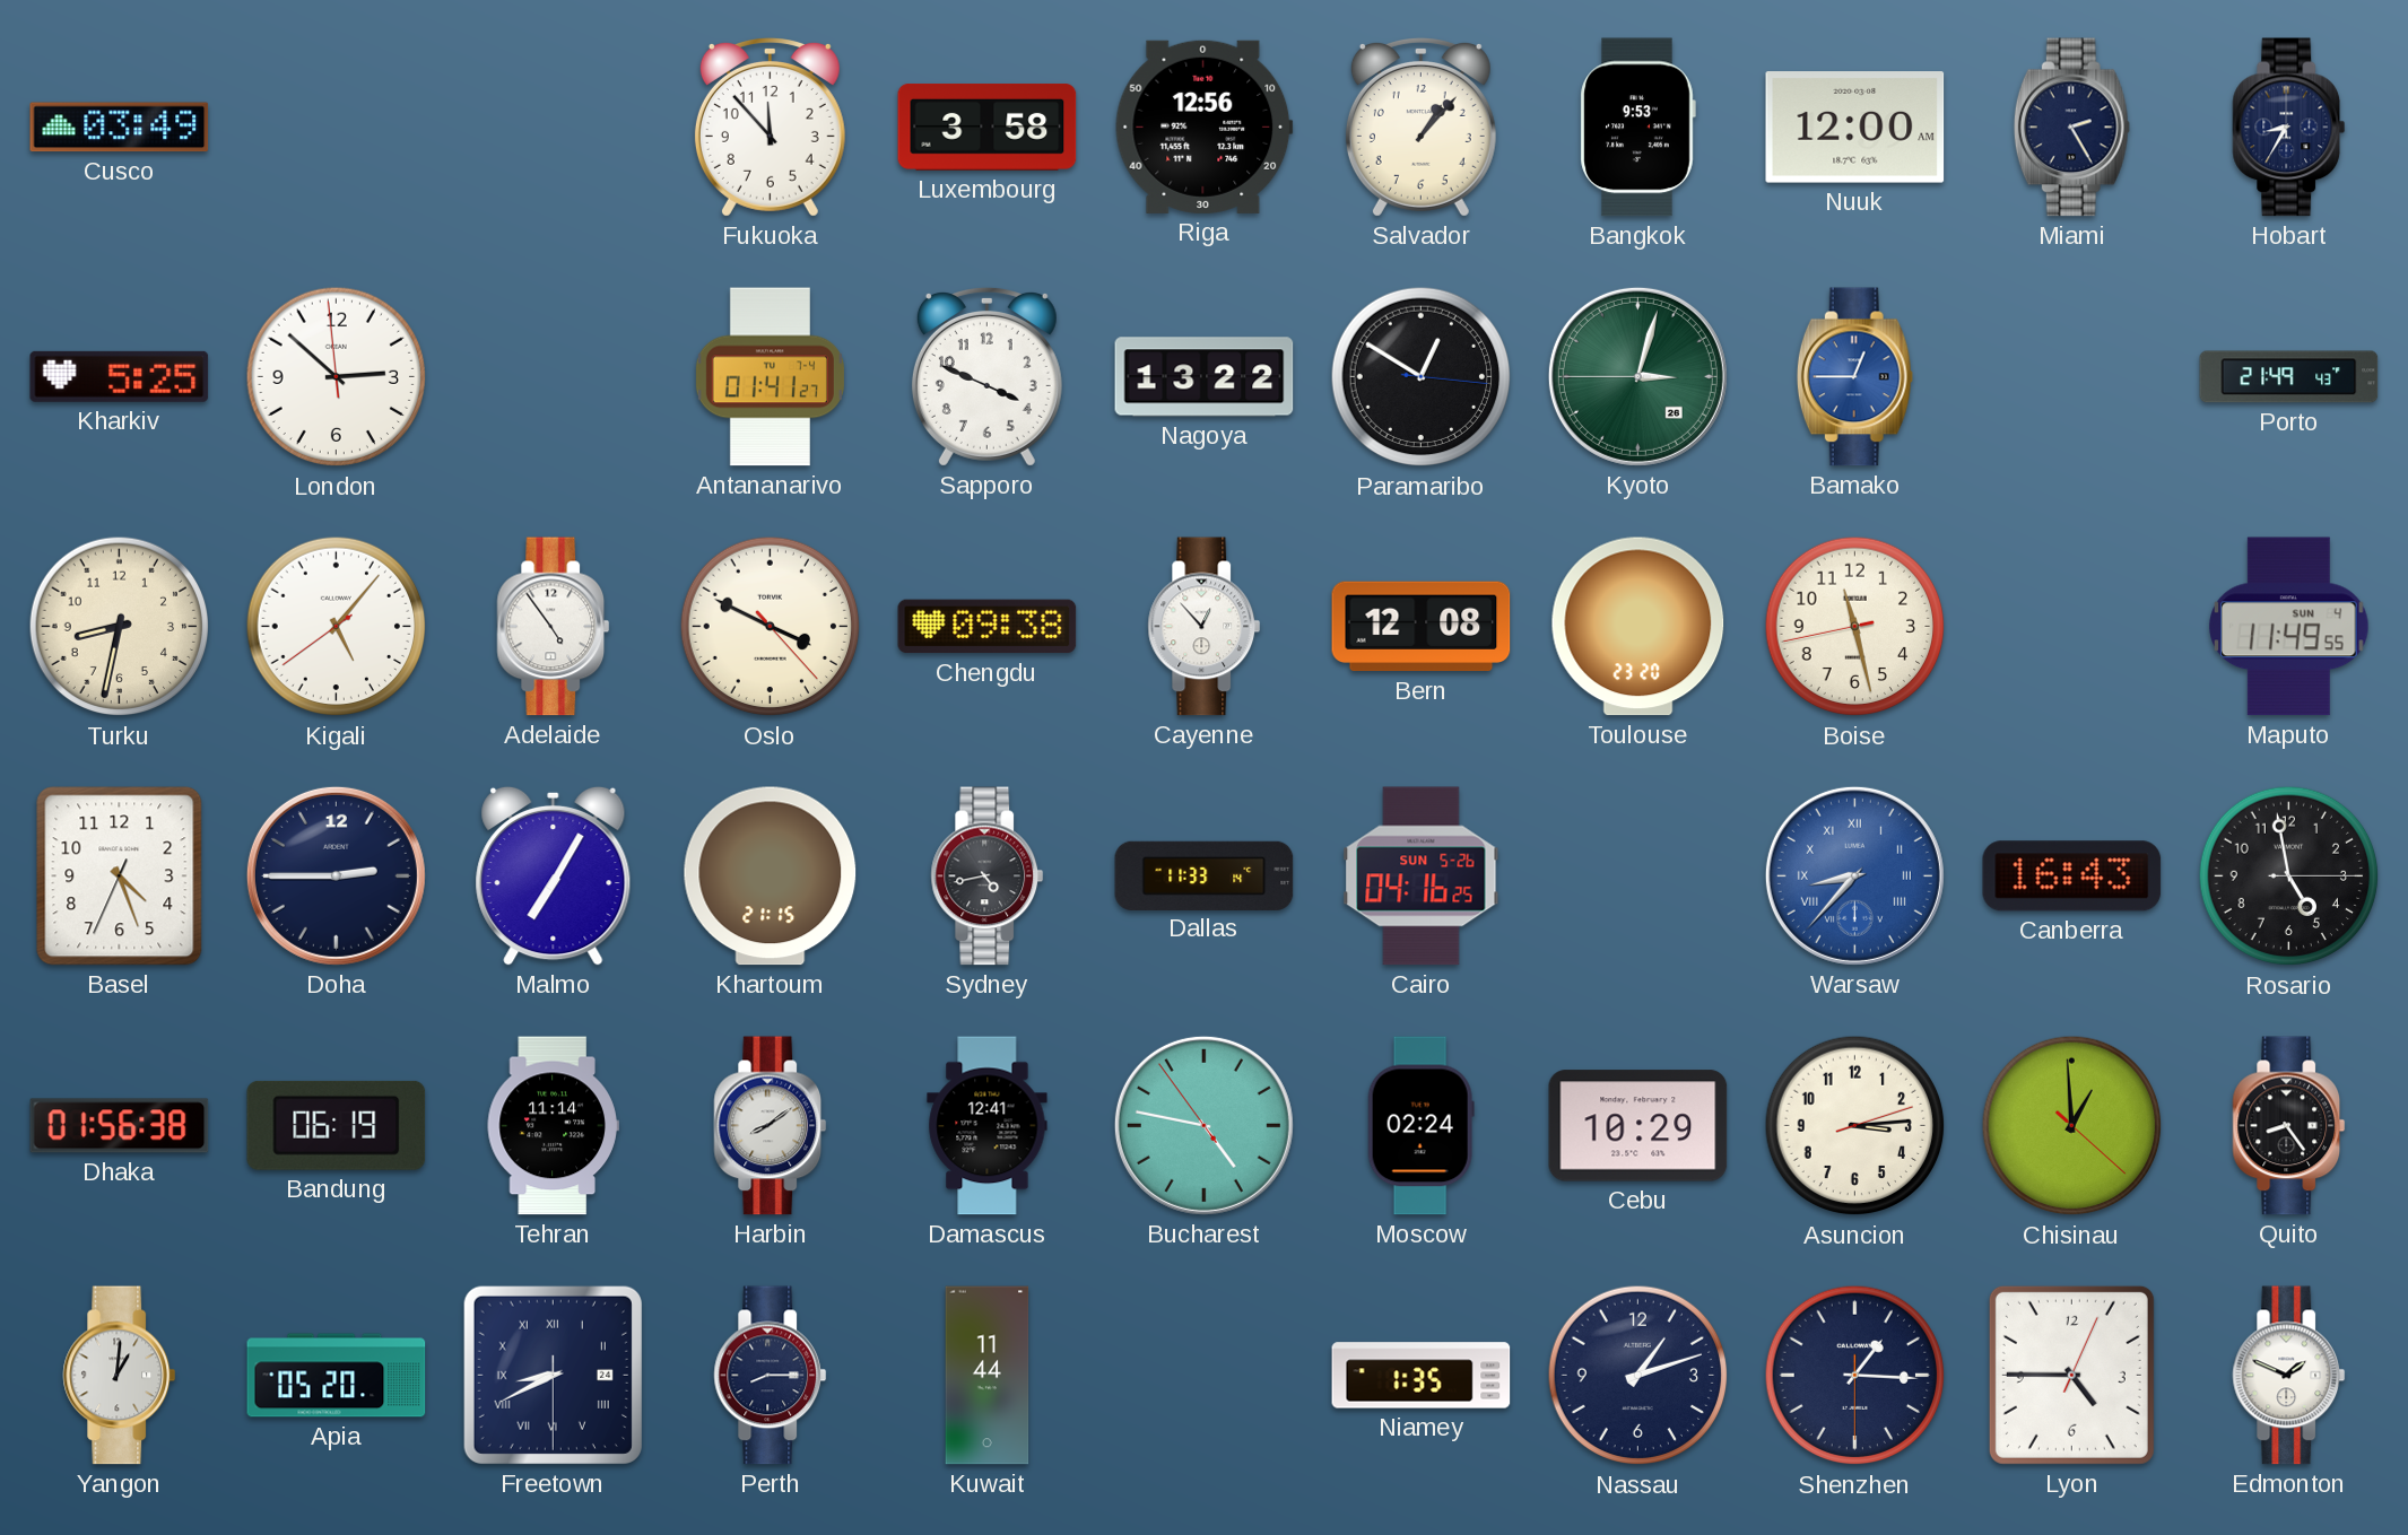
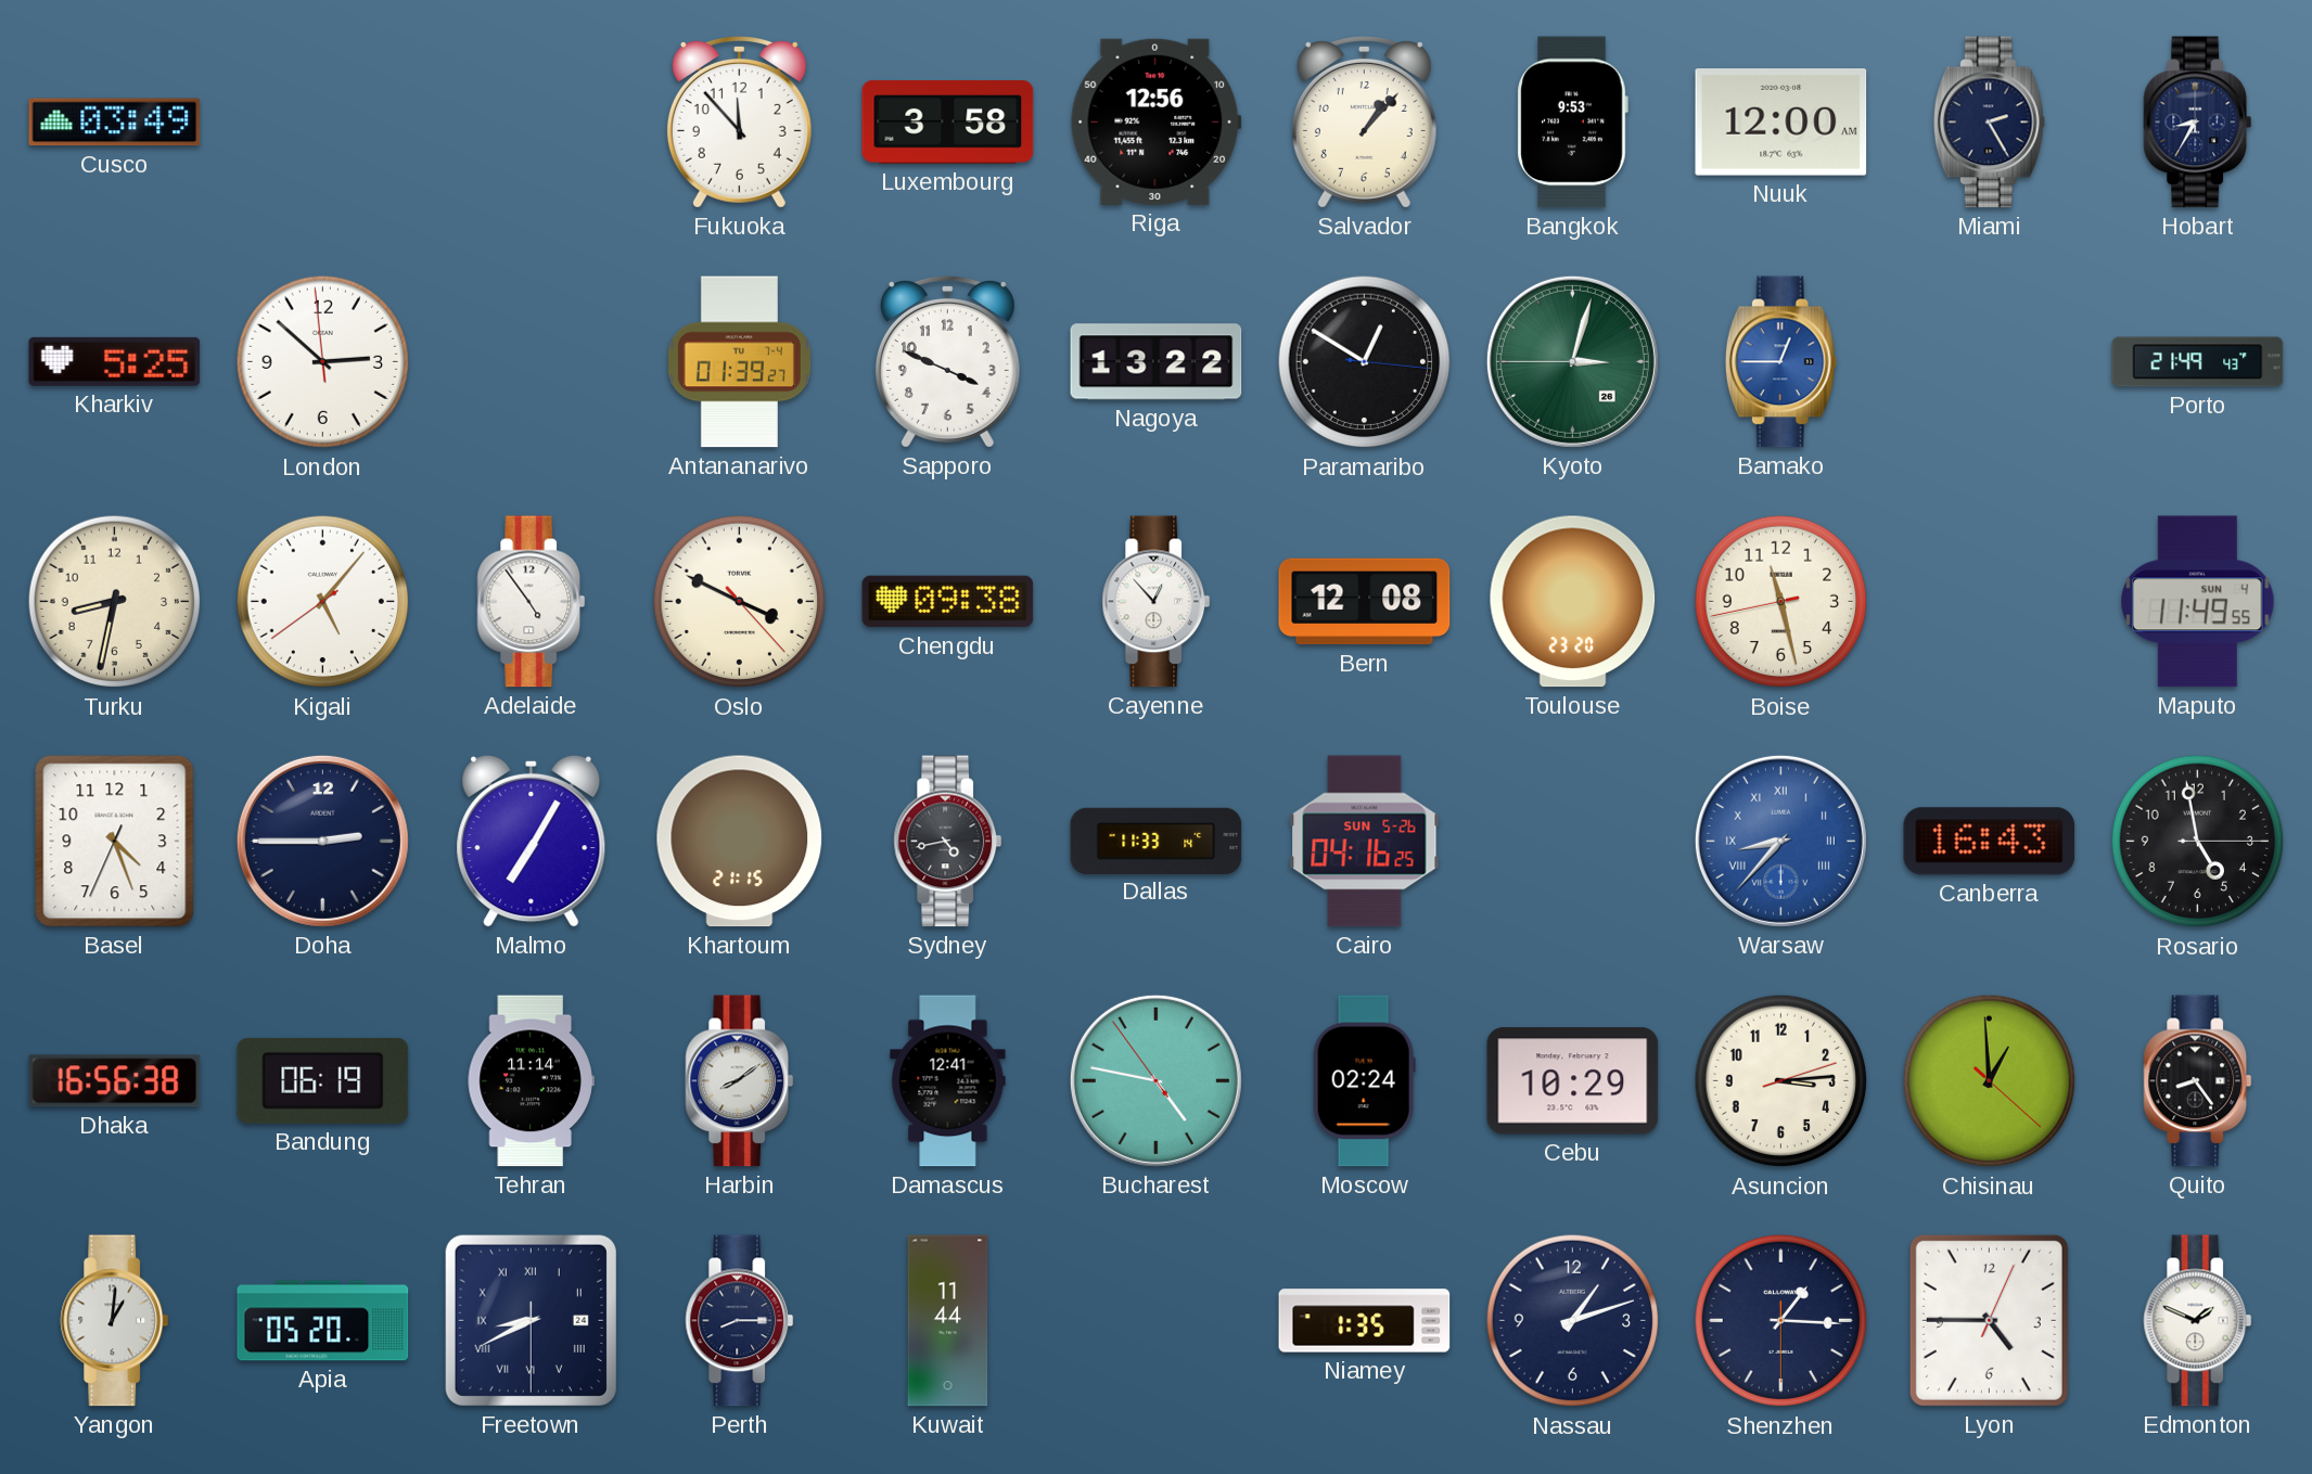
Antananarivo: 01:41 -> 01:39 (739, 362)
Dhaka: 01:56 -> 16:56 (115, 1081)
